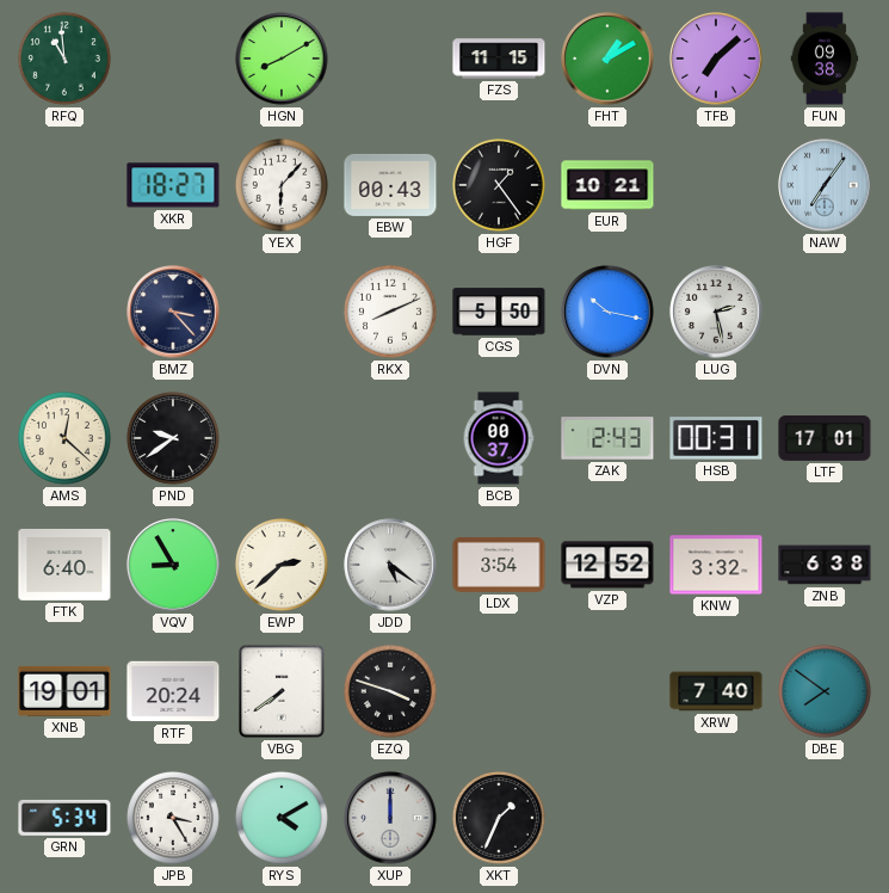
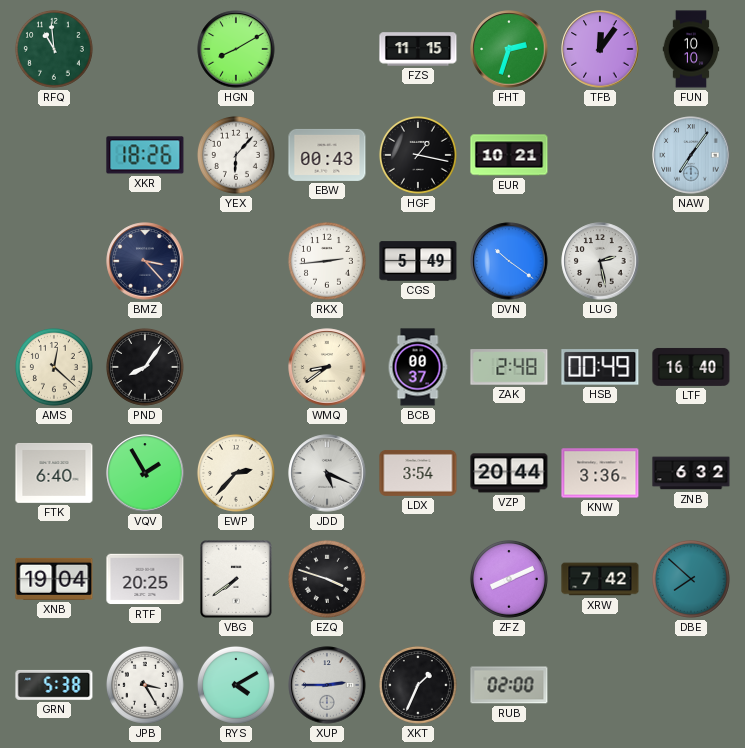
FHT: 1:10 -> 2:33 (509, 49)
TFB: 7:08 -> 12:06 (600, 49)
FUN: 09:38 -> 10:10 (691, 49)
XKR: 18:27 -> 18:26 (145, 155)
HGF: 1:24 -> 1:17 (418, 155)
RKX: 8:11 -> 2:44 (327, 261)
CGS: 5:50 -> 5:49 (418, 261)
DVN: 10:17 -> 10:21 (509, 261)
PND: 9:39 -> 8:06 (145, 367)
WMQ: none -> 8:39 (327, 367)
ZAK: 2:43 -> 2:48 (509, 367)
HSB: 00:31 -> 00:49 (600, 367)
LTF: 17:01 -> 16:40 (691, 367)
VQV: 8:55 -> 1:55 (145, 473)
EWP: 2:38 -> 2:37 (236, 473)
JDD: 5:21 -> 5:19 (327, 473)
VZP: 12:52 -> 20:44 (509, 473)
KNW: 3:32 -> 3:36 (600, 473)
ZNB: 6:38 -> 6:32 (691, 473)
XNB: 19:01 -> 19:04 (54, 579)
RTF: 20:24 -> 20:25 (145, 579)
ZFZ: none -> 8:11 (509, 579)
XRW: 7:40 -> 7:42 (600, 579)
DBE: 7:51 -> 7:52 (691, 579)
GRN: 5:34 -> 5:38 (54, 685)
XUP: 12:00 -> 2:45 (327, 685)
RUB: none -> 02:00 (509, 685)
